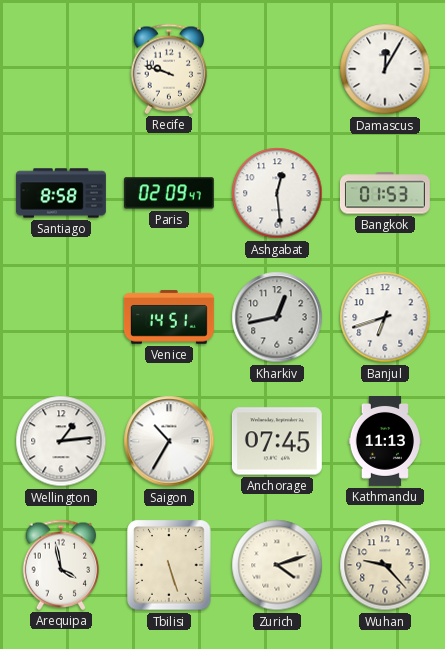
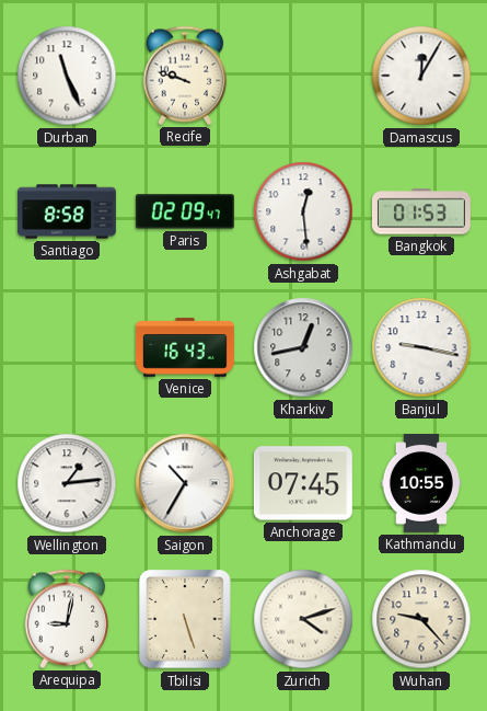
Durban: none -> 11:26 (67, 76)
Venice: 14:51 -> 16:43 (185, 347)
Banjul: 6:42 -> 9:17 (421, 347)
Kathmandu: 11:13 -> 10:55 (420, 484)
Arequipa: 3:58 -> 9:02 (67, 619)
